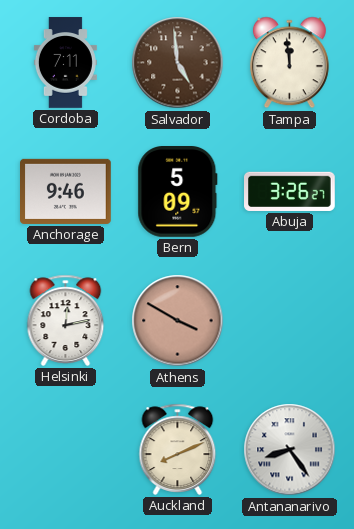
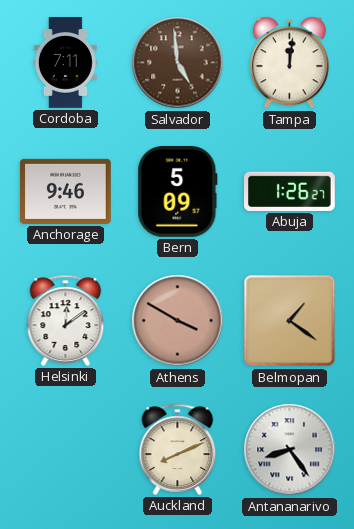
Tampa: 11:59 -> 12:01 (289, 63)
Abuja: 3:26 -> 1:26 (290, 191)
Helsinki: 12:13 -> 12:09 (66, 320)
Belmopan: none -> 1:21 (290, 321)
